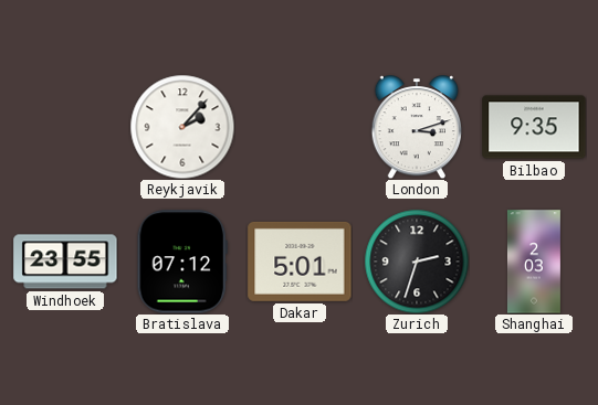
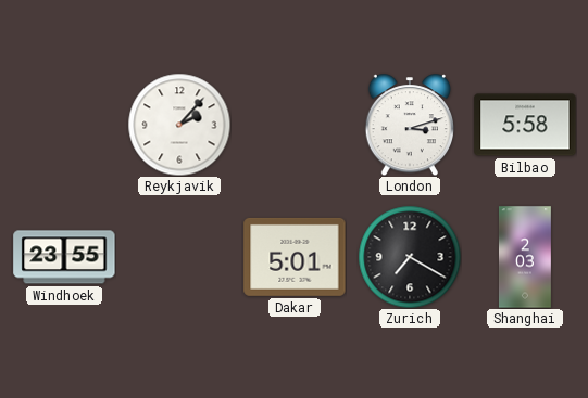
Bilbao: 9:35 -> 5:58 (525, 125)
Bratislava: 07:12 -> none (182, 262)
Zurich: 2:33 -> 7:20 (410, 257)
